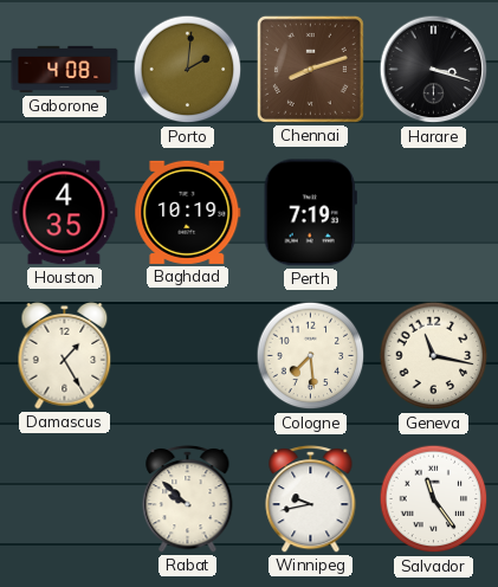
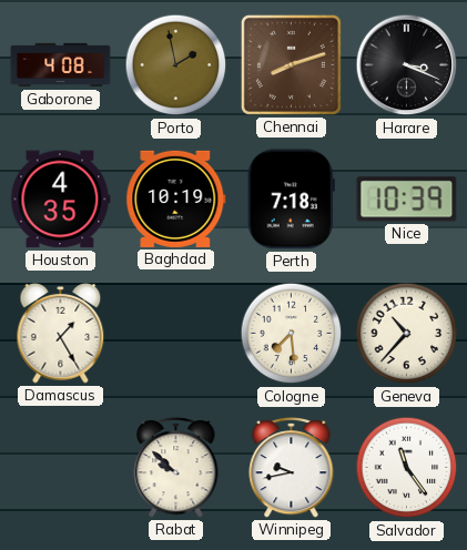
Porto: 2:01 -> 1:58 (176, 65)
Harare: 3:18 -> 3:19 (407, 65)
Perth: 7:19 -> 7:18 (291, 200)
Nice: none -> 10:39 (407, 200)
Geneva: 11:17 -> 10:37 (407, 334)
